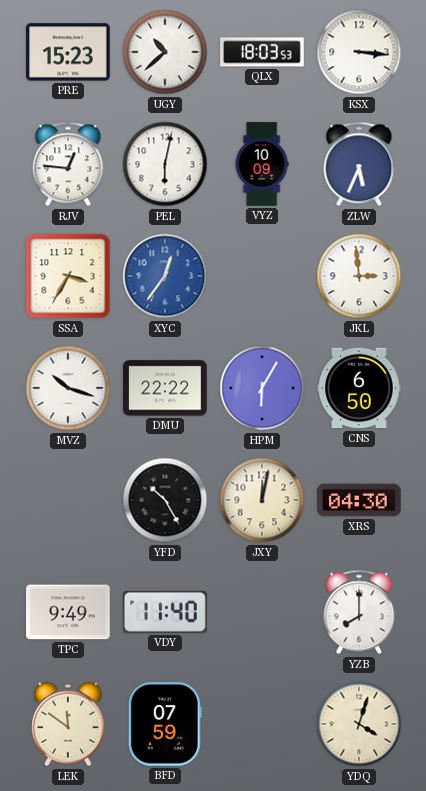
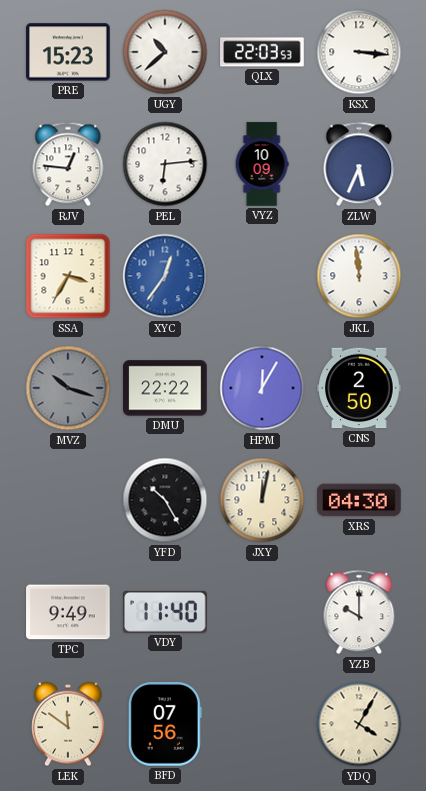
QLX: 18:03 -> 22:03 (262, 52)
PEL: 6:02 -> 6:14 (165, 164)
JKL: 2:59 -> 11:59 (359, 276)
MVZ dial: white -> grey (68, 388)
HPM: 6:05 -> 12:05 (262, 388)
CNS: 6:50 -> 2:50 (359, 388)
YZB: 8:00 -> 10:00 (359, 612)
BFD: 07:59 -> 07:56 (165, 724)
YDQ: 4:03 -> 4:05 (359, 724)
